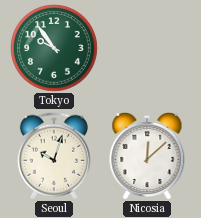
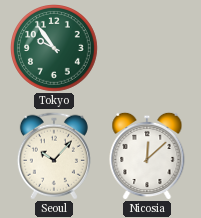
Seoul: 10:03 -> 10:07 (54, 156)
